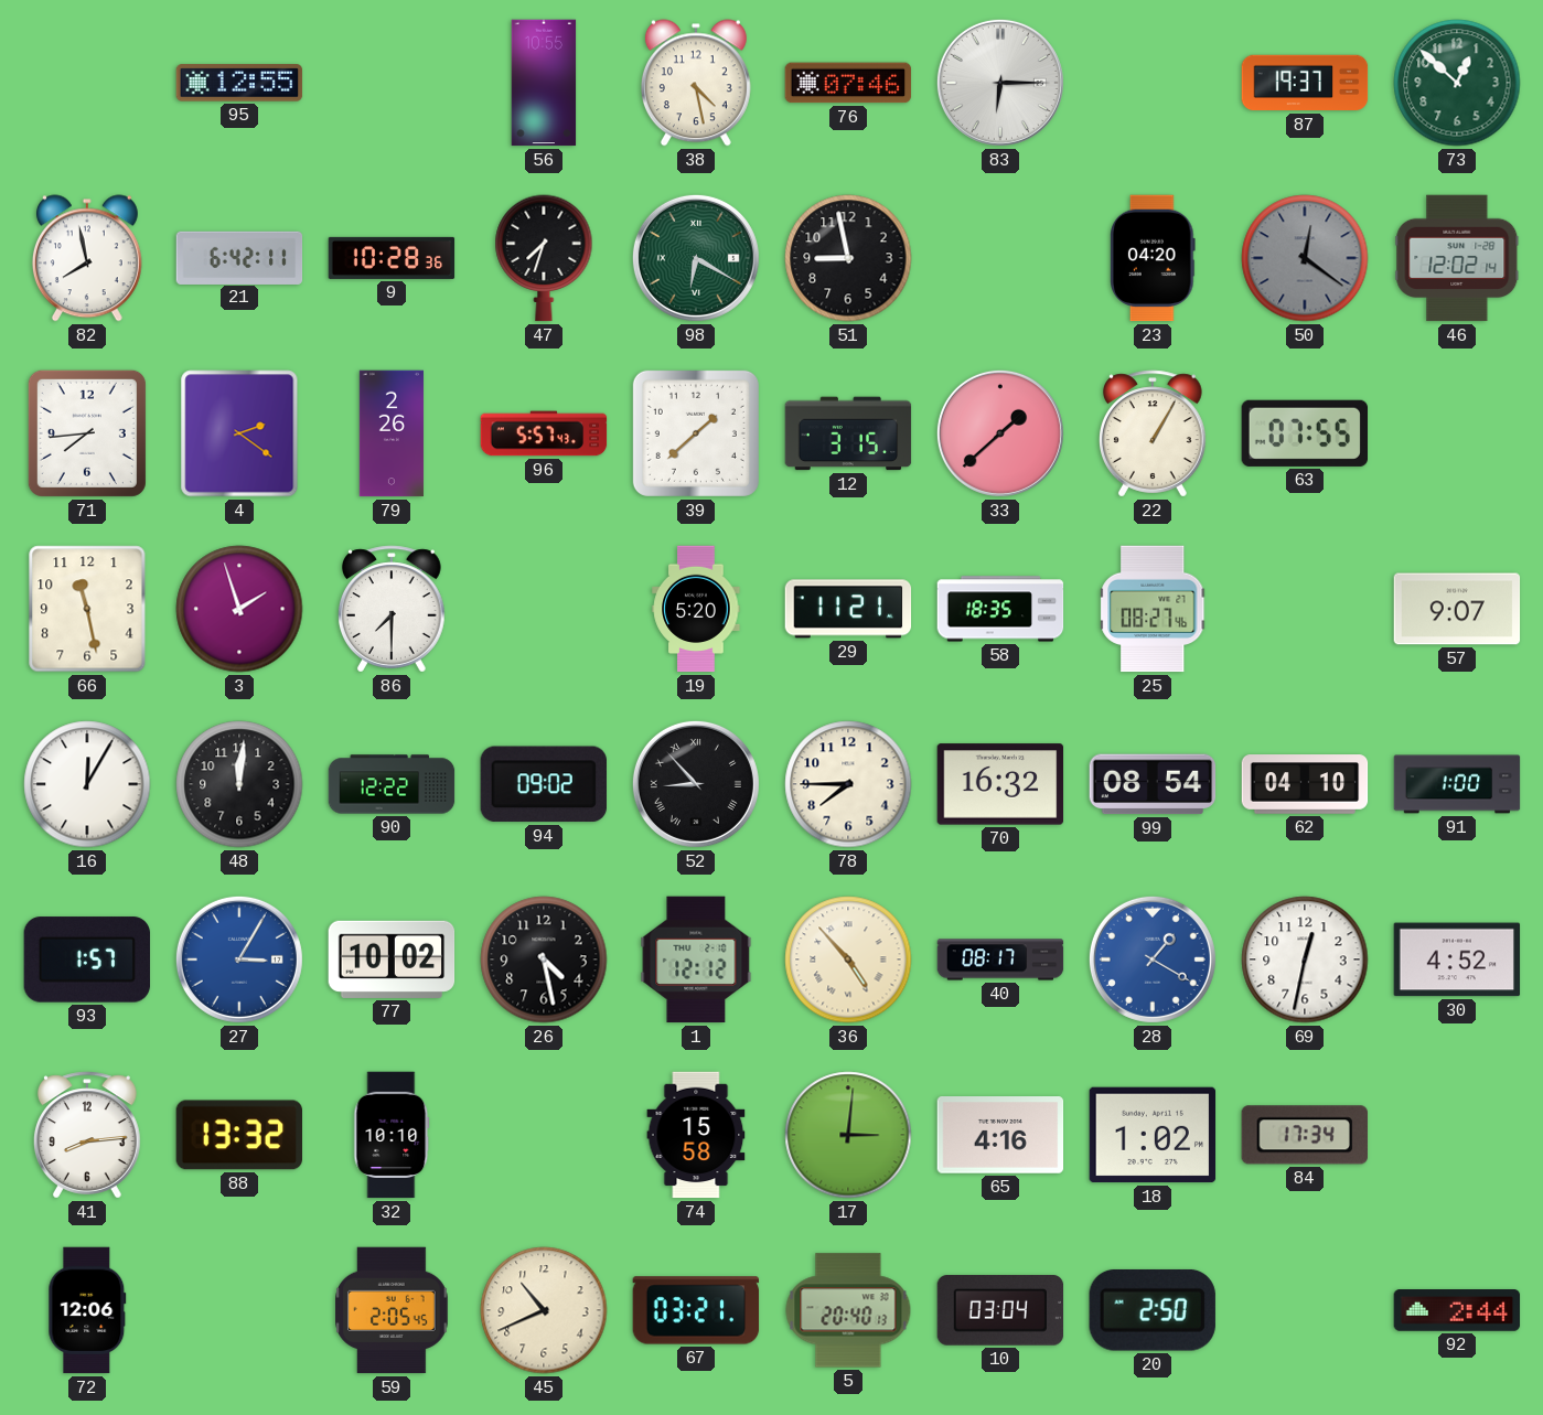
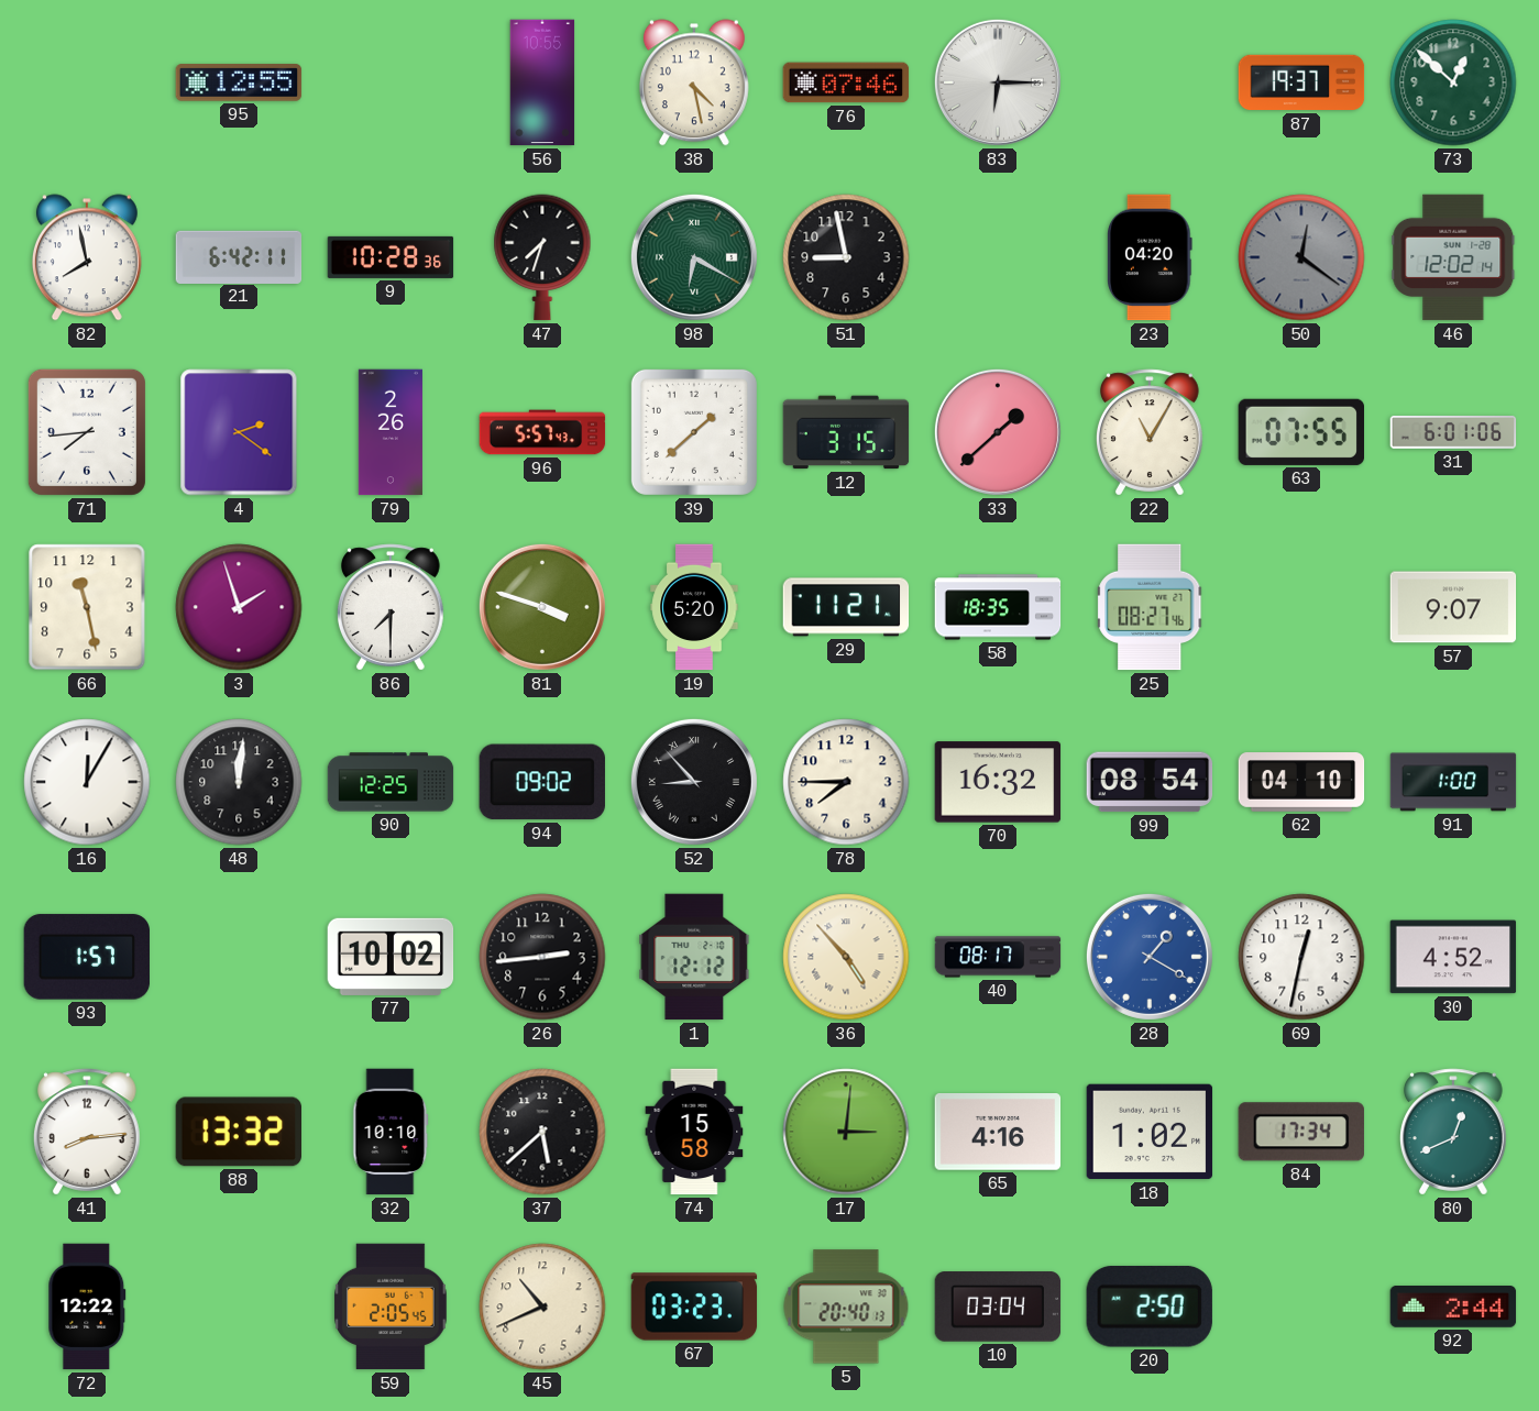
22: 1:05 -> 11:05 (1151, 432)
31: none -> 6:01 (1453, 432)
81: none -> 3:48 (542, 607)
90: 12:22 -> 12:25 (391, 782)
27: 3:05 -> none (239, 960)
26: 4:28 -> 2:44 (542, 957)
37: none -> 5:38 (542, 1132)
80: none -> 12:41 (1454, 1132)
72: 12:06 -> 12:22 (87, 1307)
67: 03:21 -> 03:23 (694, 1307)
